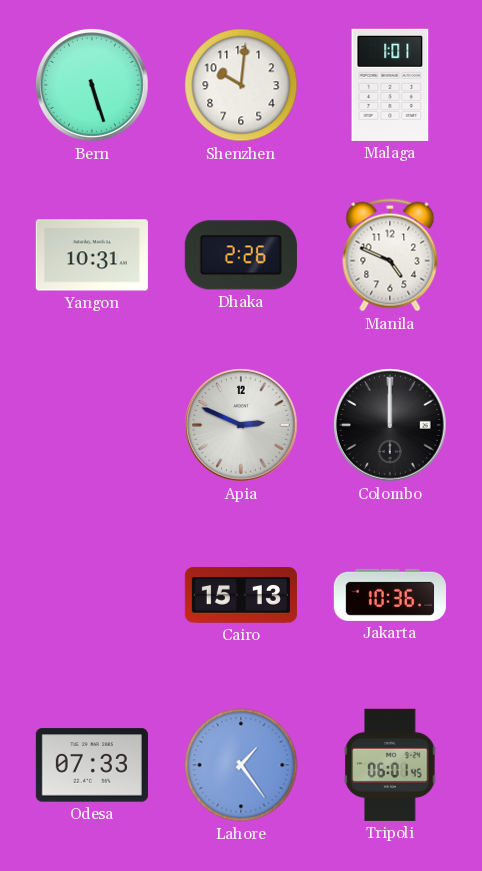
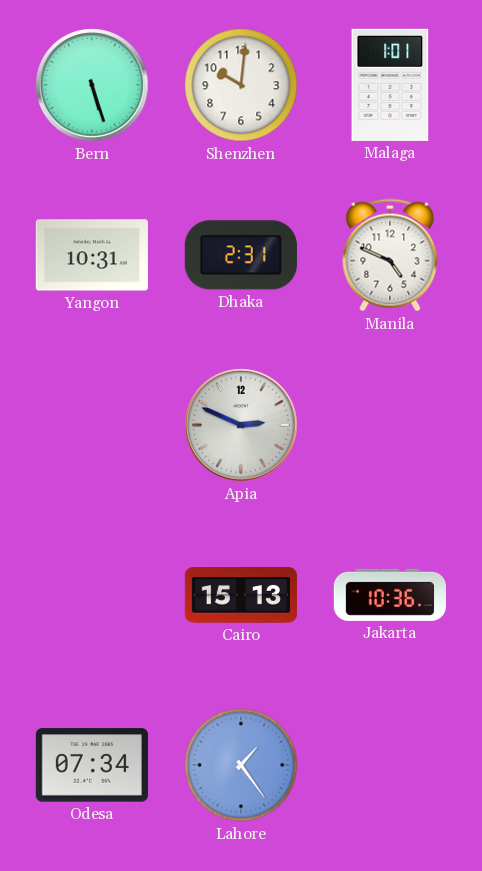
Dhaka: 2:26 -> 2:31 (241, 255)
Colombo: 12:00 -> none (390, 425)
Odesa: 07:33 -> 07:34 (92, 765)
Tripoli: 06:01 -> none (390, 765)
